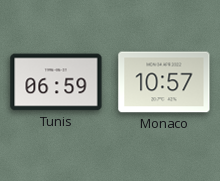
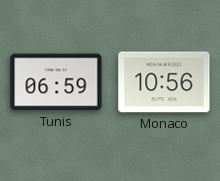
Monaco: 10:57 -> 10:56 (164, 82)
